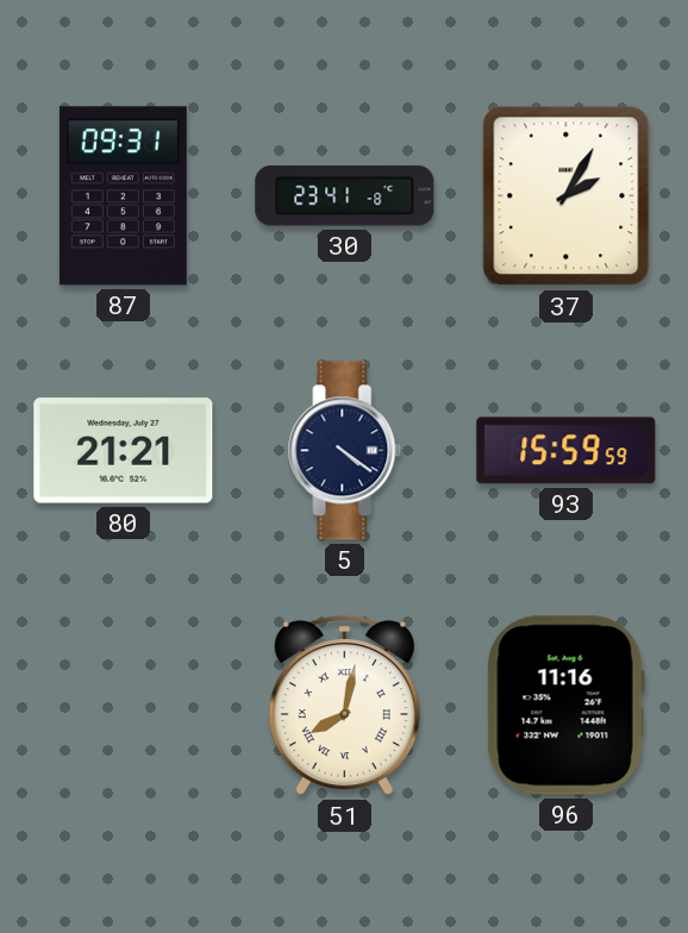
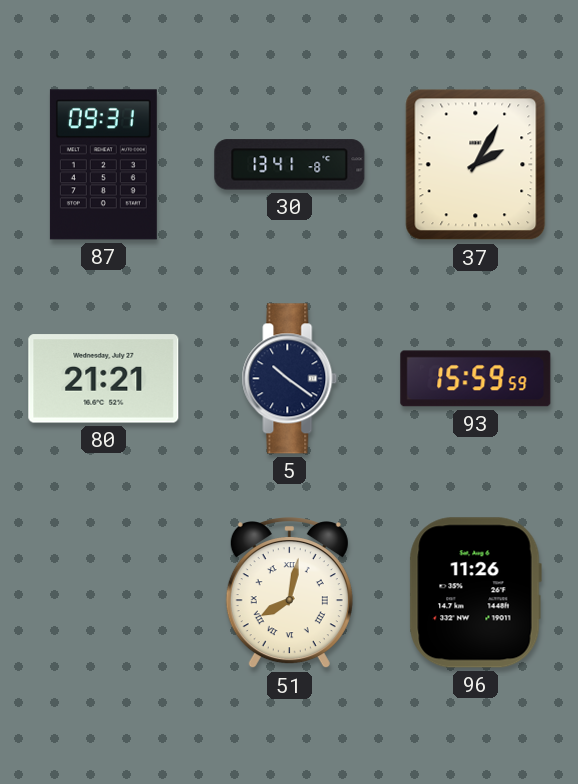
30: 23:41 -> 13:41 (290, 165)
5: 4:21 -> 10:21 (290, 379)
96: 11:16 -> 11:26 (475, 593)
